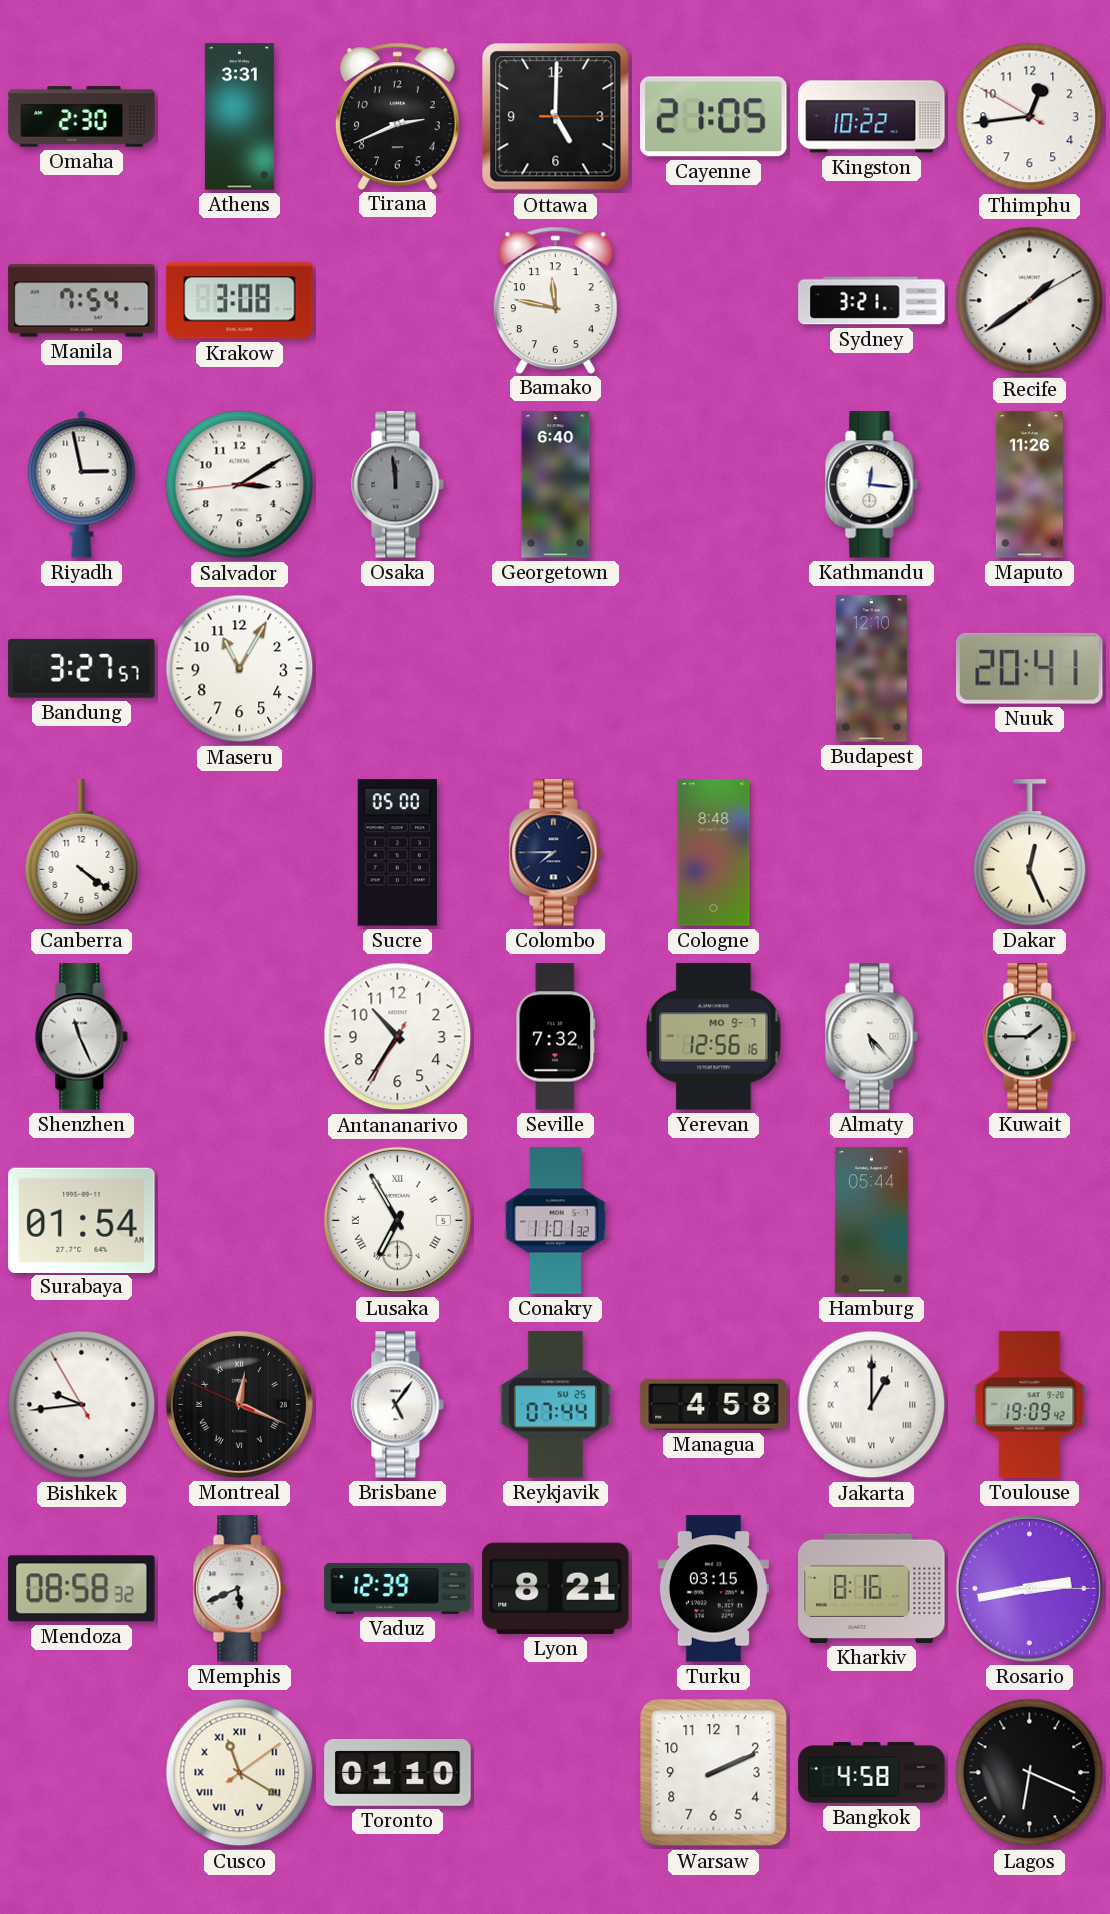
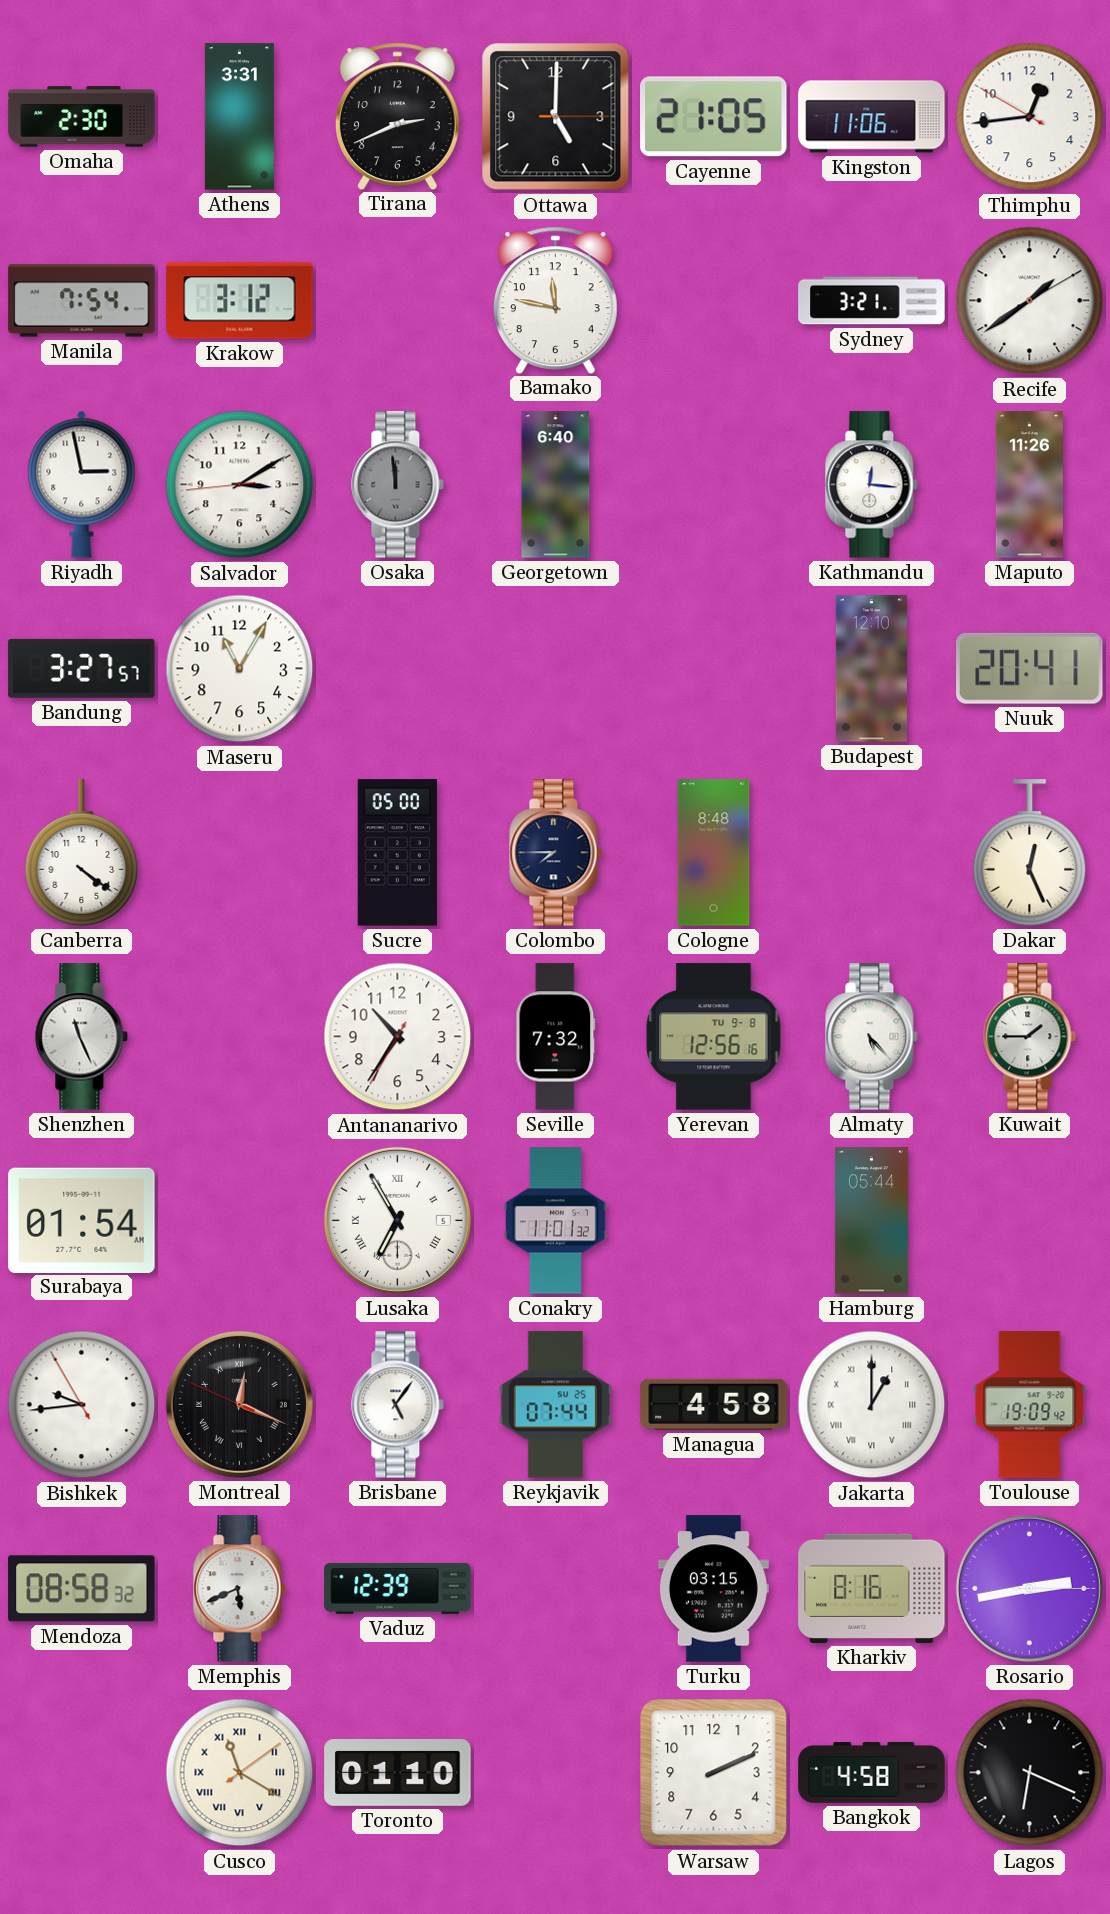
Kingston: 10:22 -> 11:06 (872, 117)
Krakow: 3:08 -> 3:12 (240, 301)
Yerevan date: MO 9-7 -> TU 9-8 (714, 1037)
Lyon: 8:21 -> none (556, 1588)
